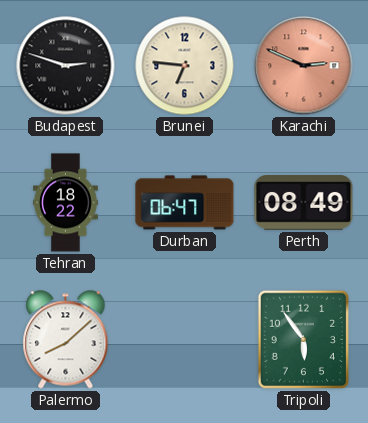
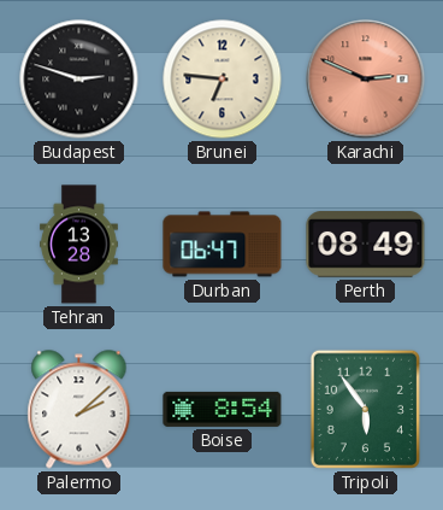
Tehran: 18:22 -> 13:28 (79, 245)
Palermo: 8:08 -> 2:08 (79, 410)
Boise: none -> 8:54 (223, 409)
